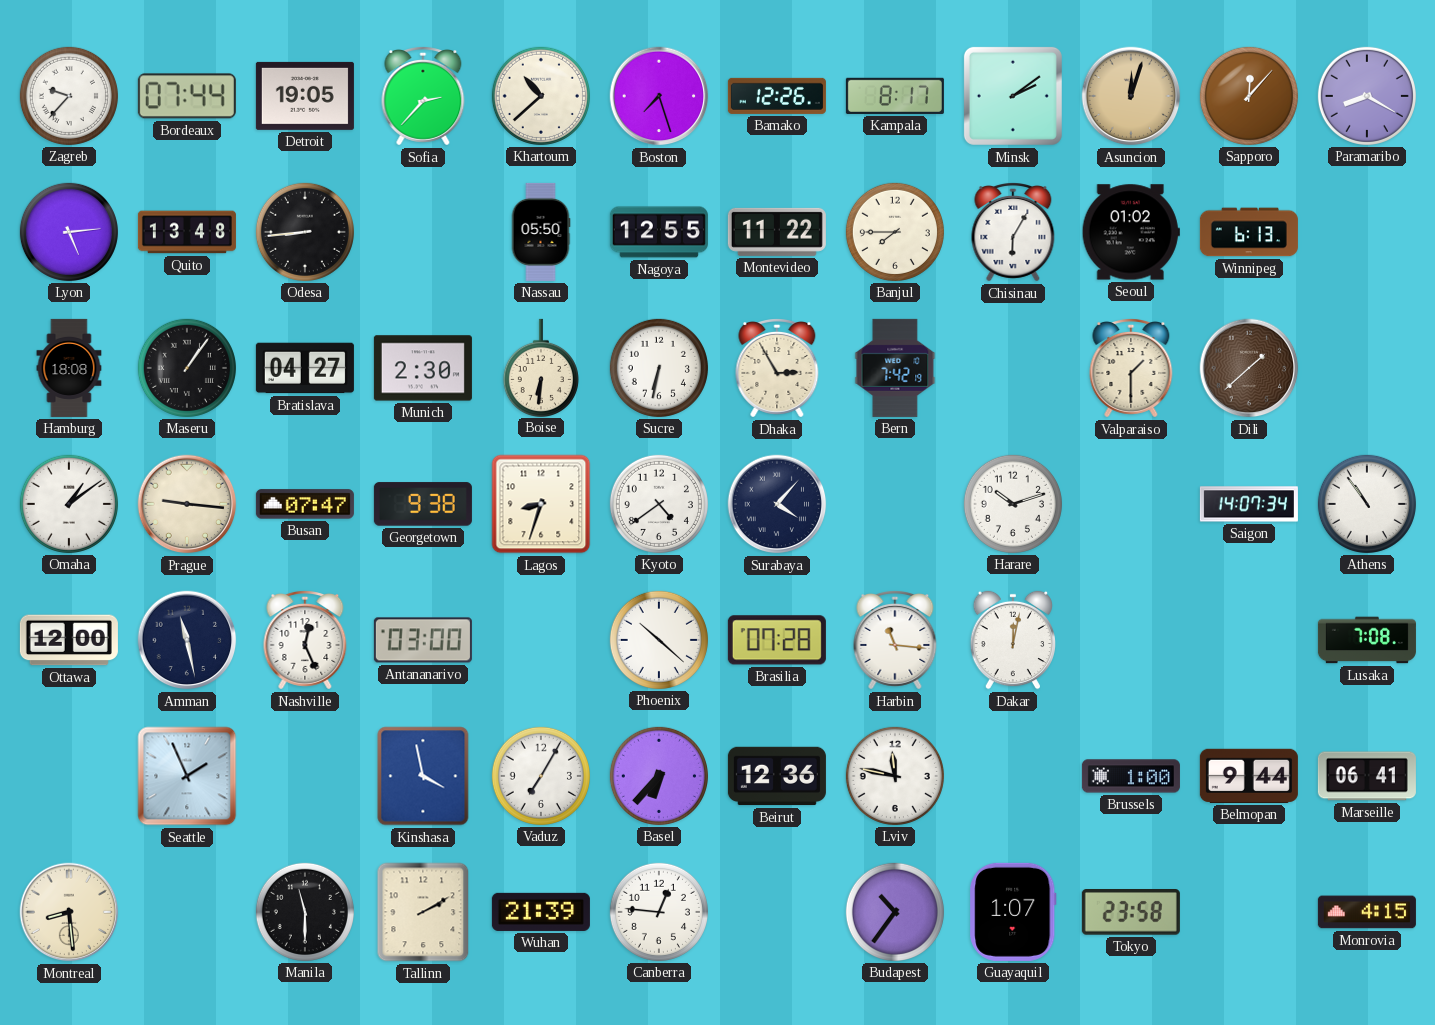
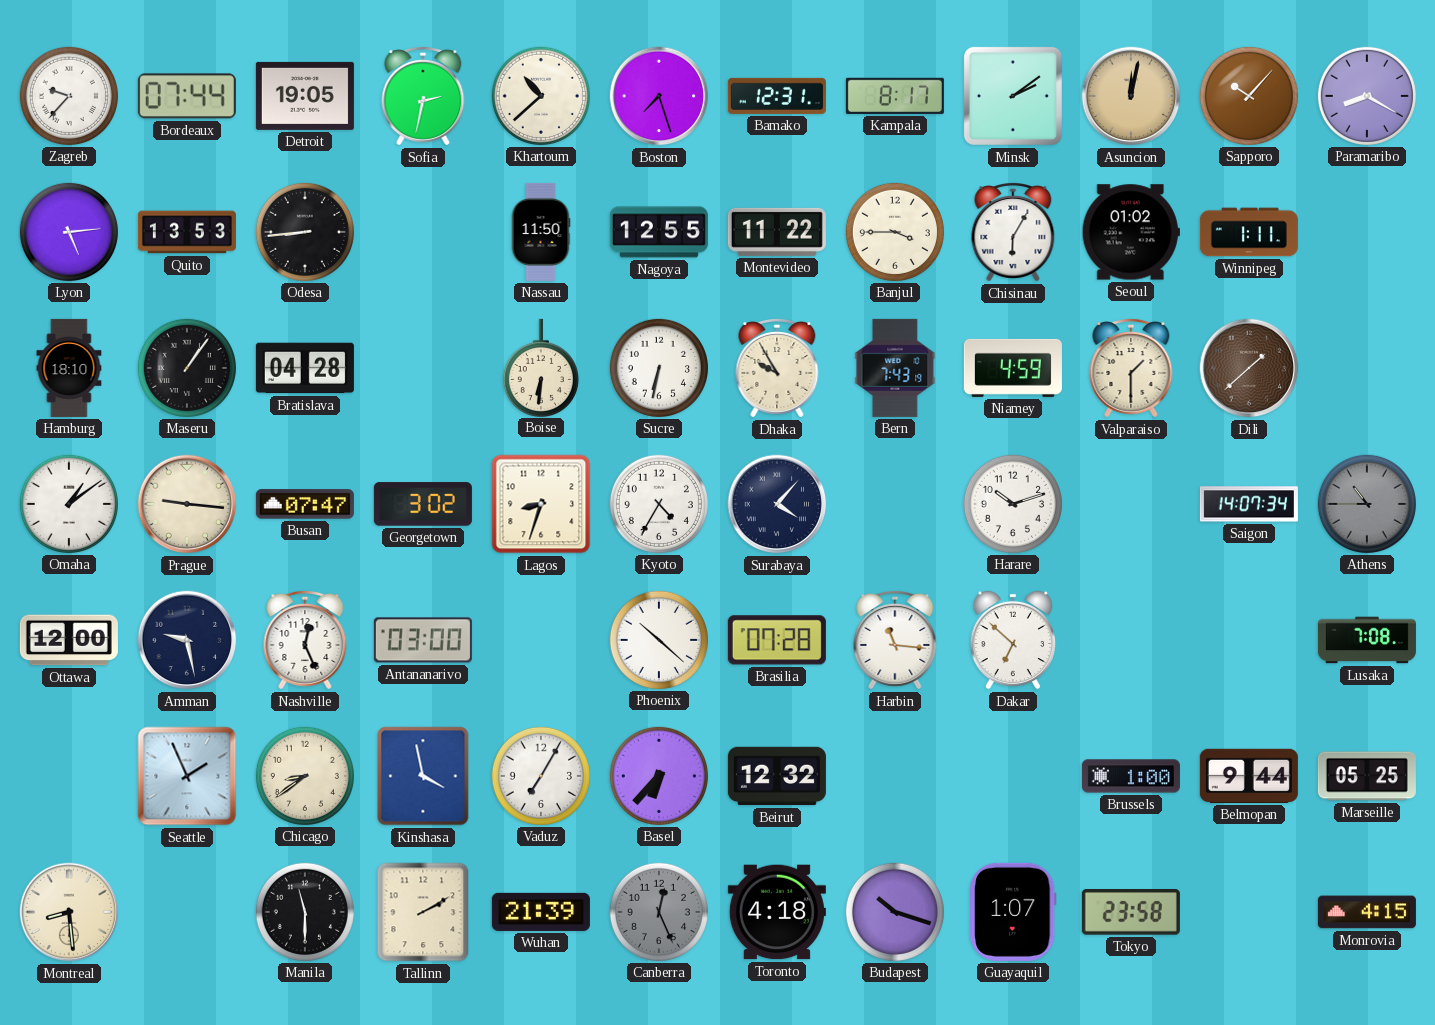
Sofia: 2:37 -> 2:32 (423, 97)
Bamako: 12:26 -> 12:31 (777, 96)
Asuncion: 12:03 -> 12:02 (1131, 96)
Sapporo: 12:07 -> 10:07 (1249, 96)
Quito: 13:48 -> 13:53 (187, 232)
Nassau: 05:50 -> 11:50 (541, 232)
Banjul: 7:45 -> 3:45 (895, 232)
Winnipeg: 6:13 -> 1:11 (1249, 232)
Hamburg: 18:08 -> 18:10 (69, 368)
Bratislava: 04:27 -> 04:28 (305, 368)
Munich: 2:30 -> none (423, 368)
Dhaka: 2:55 -> 9:55 (777, 369)
Bern: 7:42 -> 7:43 (895, 368)
Niamey: none -> 4:59 (1013, 368)
Georgetown: 9:38 -> 3:02 (423, 504)
Kyoto: 4:39 -> 4:35 (659, 504)
Athens: 10:54 -> 10:45 (1367, 504)
Athens dial: white -> grey (1367, 504)
Amman: 11:28 -> 9:28 (187, 640)
Dakar: 12:02 -> 6:52 (1012, 640)
Chicago: none -> 8:39 (305, 776)
Beirut: 12:36 -> 12:32 (777, 776)
Lviv: 11:47 -> none (895, 776)
Marseille: 06:41 -> 05:25 (1367, 776)
Canberra: 12:46 -> 12:26 (659, 912)
Canberra dial: white -> grey (659, 912)
Toronto: none -> 4:18 (777, 912)
Budapest: 10:36 -> 10:18 (895, 912)
